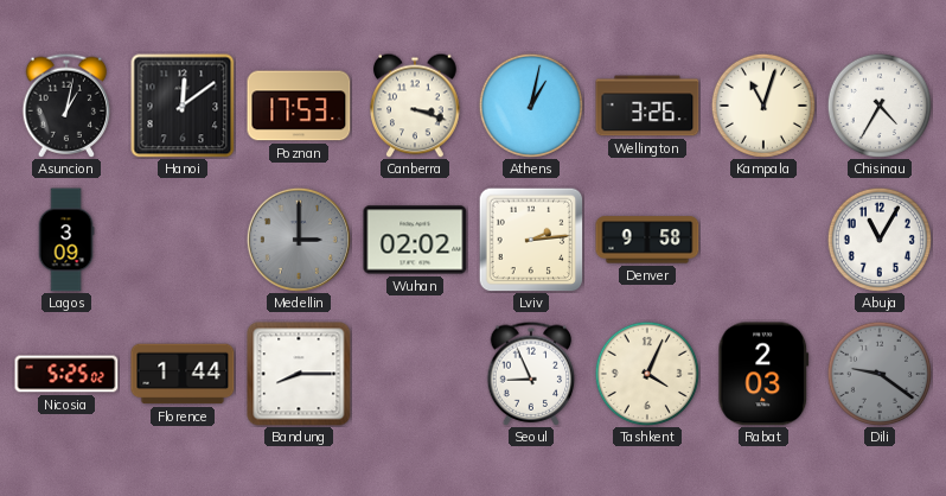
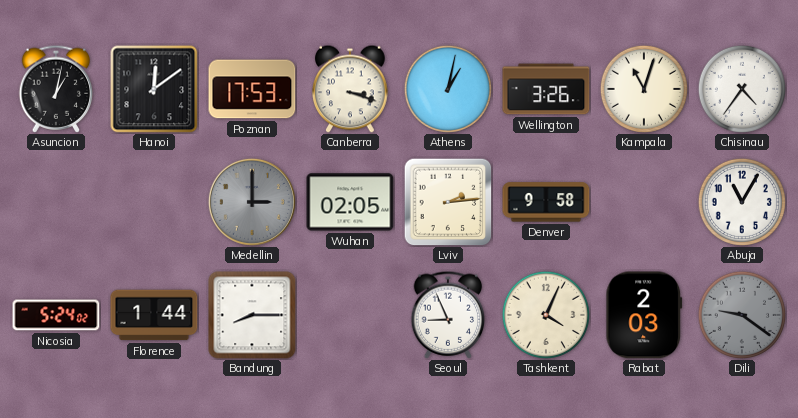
Chisinau: 4:35 -> 4:36 (742, 89)
Lagos: 3:09 -> none (66, 240)
Wuhan: 02:02 -> 02:05 (350, 202)
Nicosia: 5:25 -> 5:24 (56, 315)
